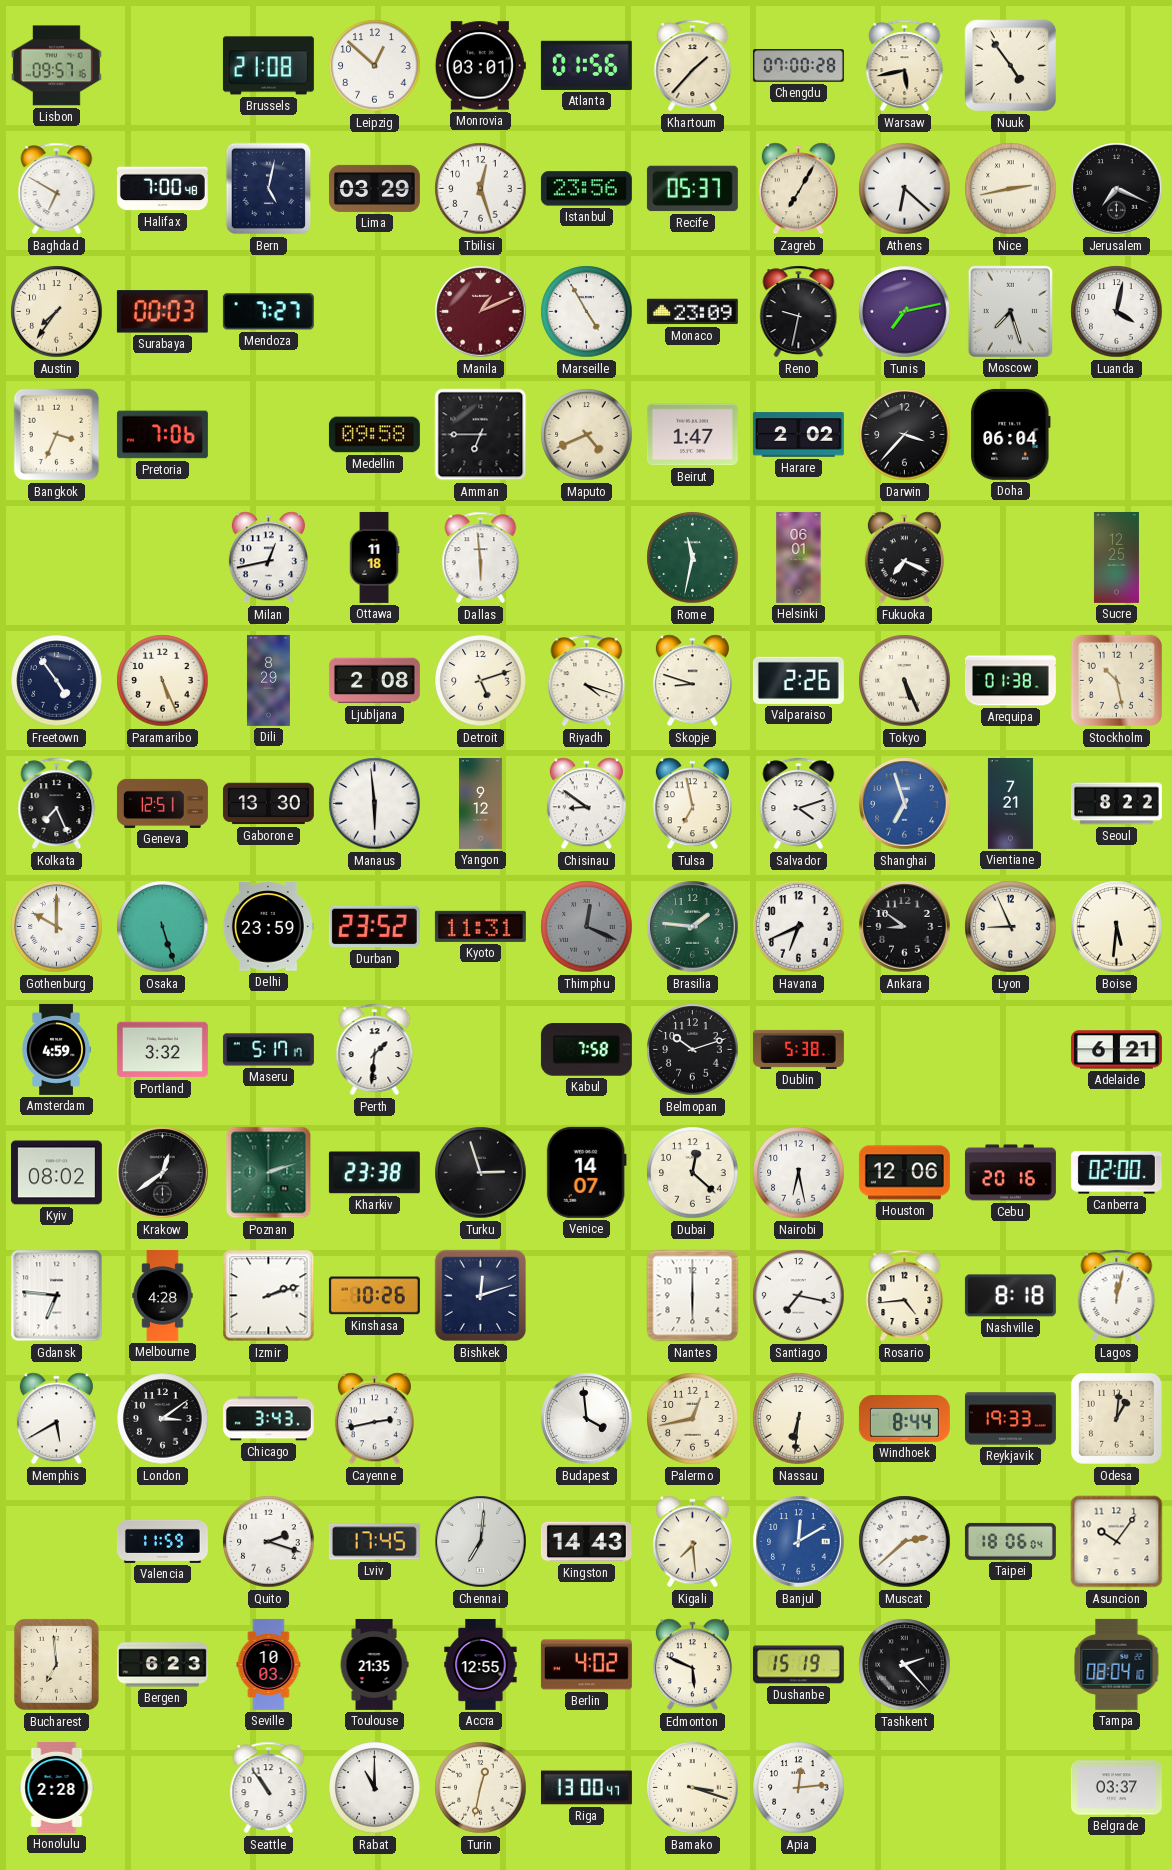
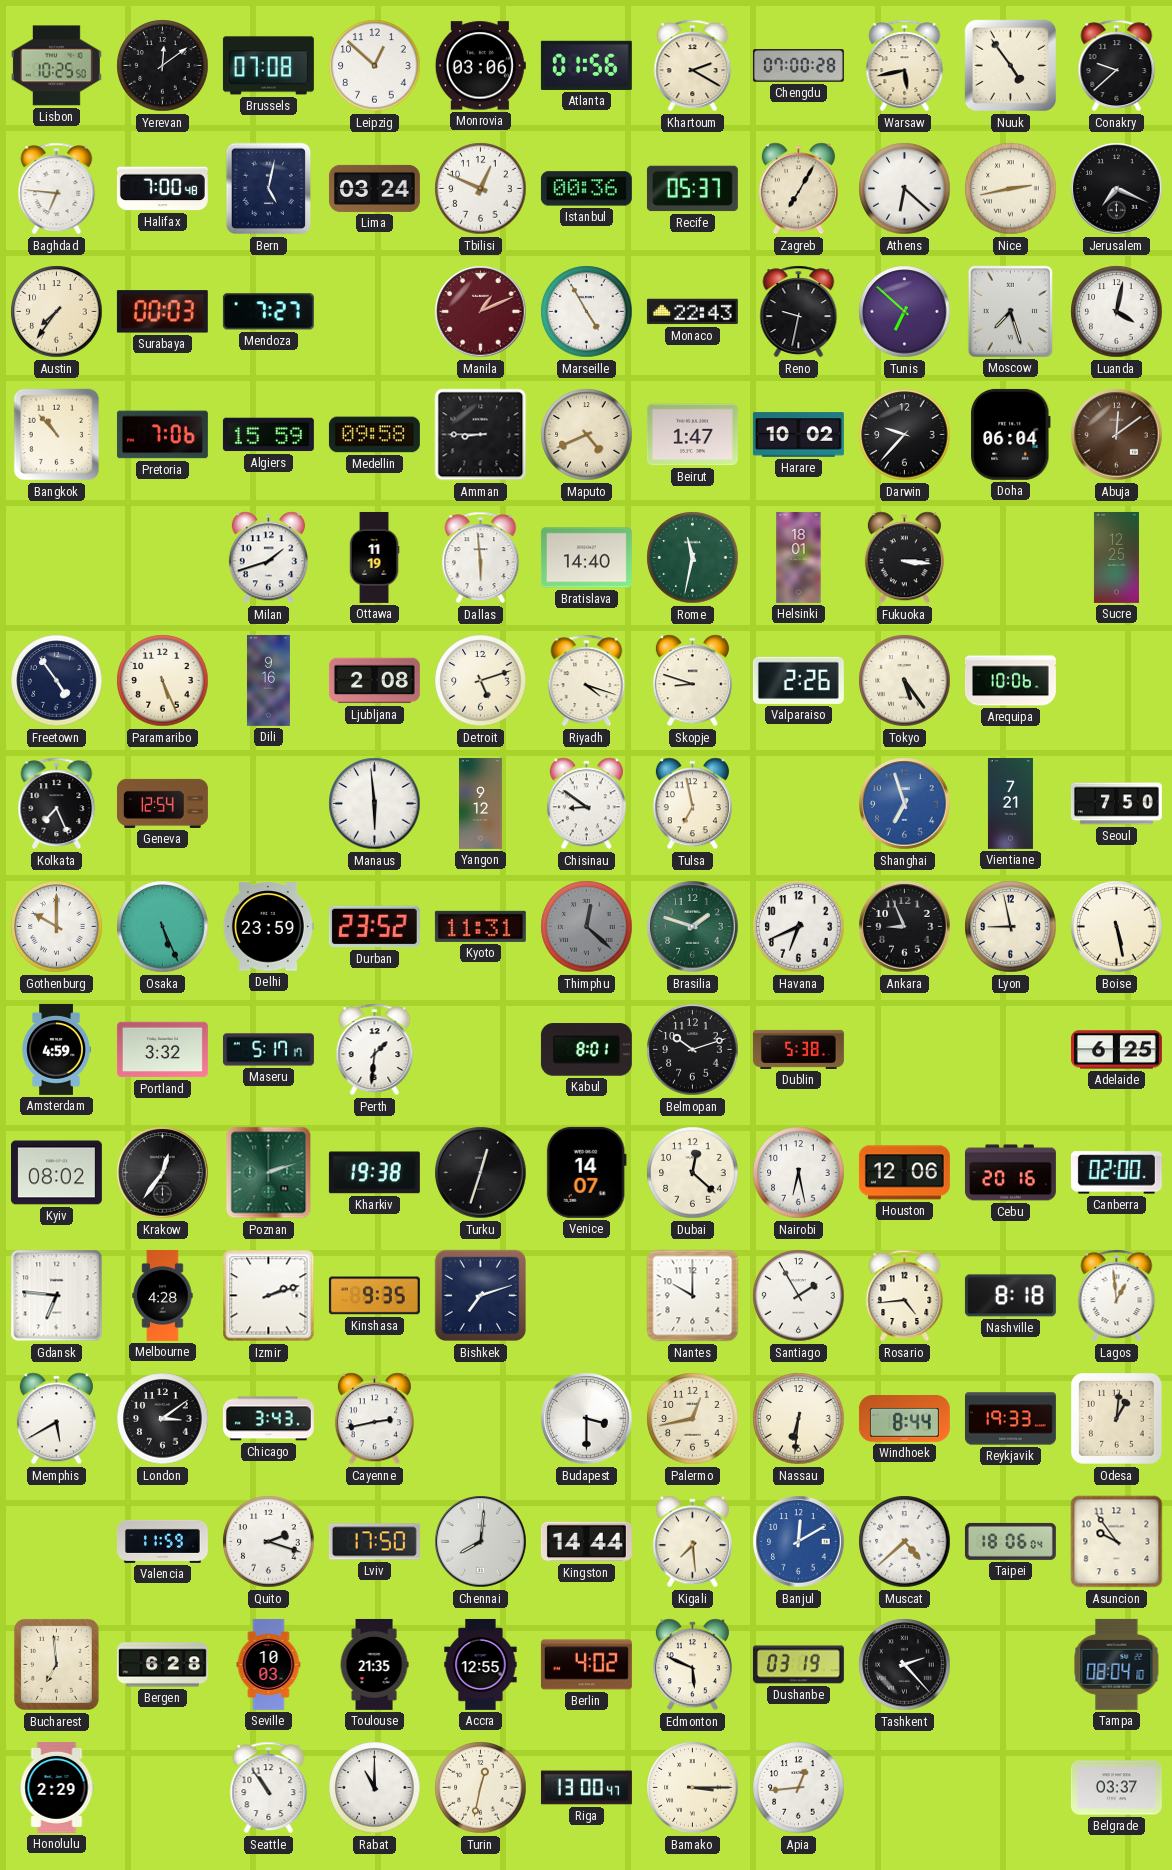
Lisbon: 09:57 -> 10:25 (56, 66)
Yerevan: none -> 12:09 (163, 66)
Brussels: 21:08 -> 07:08 (268, 66)
Monrovia: 03:01 -> 03:06 (480, 66)
Khartoum: 1:37 -> 2:20 (693, 66)
Conakry: none -> 9:38 (1117, 66)
Baghdad: 6:50 -> 6:46 (57, 189)
Lima: 03:29 -> 03:24 (374, 188)
Tbilisi: 12:27 -> 12:49 (481, 189)
Istanbul: 23:56 -> 00:36 (586, 189)
Monaco: 23:09 -> 22:43 (692, 312)
Tunis: 7:13 -> 6:52 (905, 312)
Bangkok: 3:34 -> 10:53 (57, 435)
Algiers: none -> 15:59 (268, 435)
Amman: 6:45 -> 8:45 (481, 435)
Harare: 2:02 -> 10:02 (798, 435)
Darwin: 3:37 -> 9:37 (905, 435)
Abuja: none -> 12:09 (1117, 435)
Milan: 12:43 -> 1:42 (268, 558)
Ottawa: 11:18 -> 11:19 (374, 557)
Bratislava: none -> 14:40 (586, 558)
Helsinki: 06:01 -> 18:01 (799, 557)
Fukuoka: 7:19 -> 3:16 (904, 558)
Dili: 8:29 -> 9:16 (268, 680)
Tokyo: 5:26 -> 5:24 (905, 681)
Arequipa: 01:38 -> 10:06 (1010, 681)
Stockholm: 10:28 -> none (1117, 681)
Geneva: 12:51 -> 12:54 (162, 803)
Gaborone: 13:30 -> none (268, 804)
Salvador: 4:12 -> none (799, 804)
Seoul: 8:22 -> 7:50 (1116, 804)
Osaka: 5:27 -> 5:26 (163, 927)
Thimphu: 12:19 -> 12:22 (587, 927)
Brasilia: 1:46 -> 1:48 (693, 927)
Ankara: 8:51 -> 8:56 (905, 927)
Lyon: 8:56 -> 8:58 (1011, 927)
Boise: 5:31 -> 5:28 (1117, 927)
Kabul: 7:58 -> 8:01 (586, 1050)
Adelaide: 6:21 -> 6:25 (1116, 1050)
Krakow: 12:39 -> 12:36 (163, 1173)
Kharkiv: 23:38 -> 19:38 (374, 1173)
Turku: 2:57 -> 12:33 (481, 1173)
Kinshasa: 10:26 -> 9:35 (374, 1296)
Bishkek: 12:12 -> 7:12 (481, 1296)
Nantes: 6:00 -> 10:00 (693, 1296)
Santiago: 7:17 -> 1:55 (799, 1296)
Lagos: 12:02 -> 12:59 (1117, 1296)
Budapest: 3:59 -> 3:30 (587, 1419)
Lviv: 17:45 -> 17:50 (374, 1542)
Chennai: 7:01 -> 8:01 (481, 1542)
Kingston: 14:43 -> 14:44 (586, 1542)
Muscat: 2:38 -> 4:38 (905, 1542)
Asuncion: 10:06 -> 9:54 (1117, 1542)
Bergen: 6:23 -> 6:28 (162, 1665)
Dushanbe: 15:19 -> 03:19 (798, 1665)
Honolulu: 2:28 -> 2:29 (57, 1787)
Bamako: 3:18 -> 3:15 (693, 1788)
Apia: 12:14 -> 12:44 (799, 1788)
